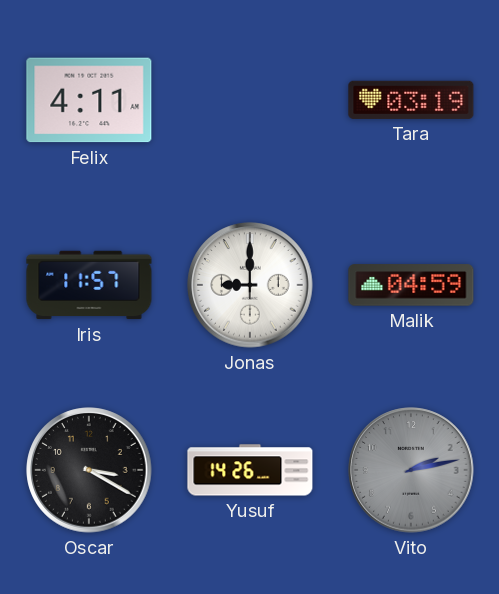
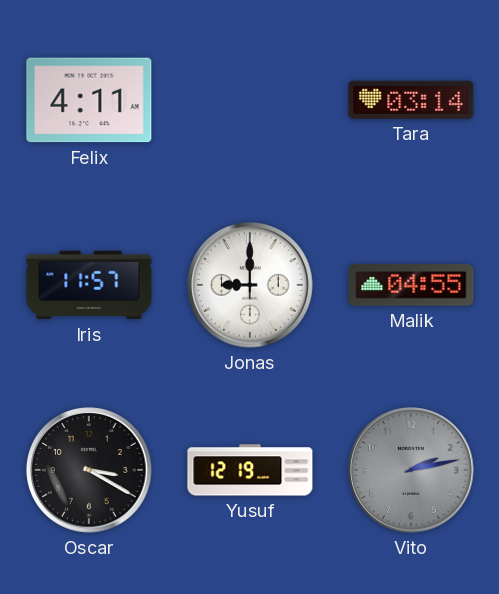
Tara: 03:19 -> 03:14 (411, 100)
Malik: 04:59 -> 04:55 (411, 285)
Yusuf: 14:26 -> 12:19 (250, 470)
